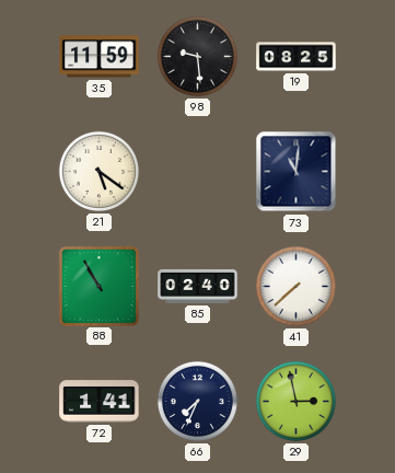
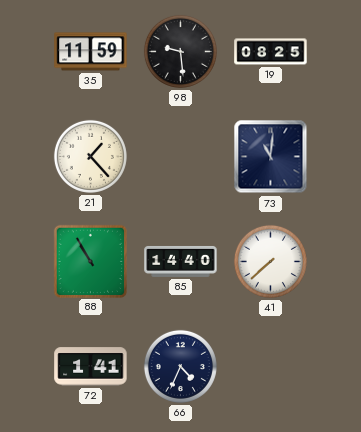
21: 5:21 -> 1:23 (90, 156)
85: 02:40 -> 14:40 (181, 261)
66: 7:34 -> 4:34 (180, 366)
29: 2:58 -> none (295, 401)
